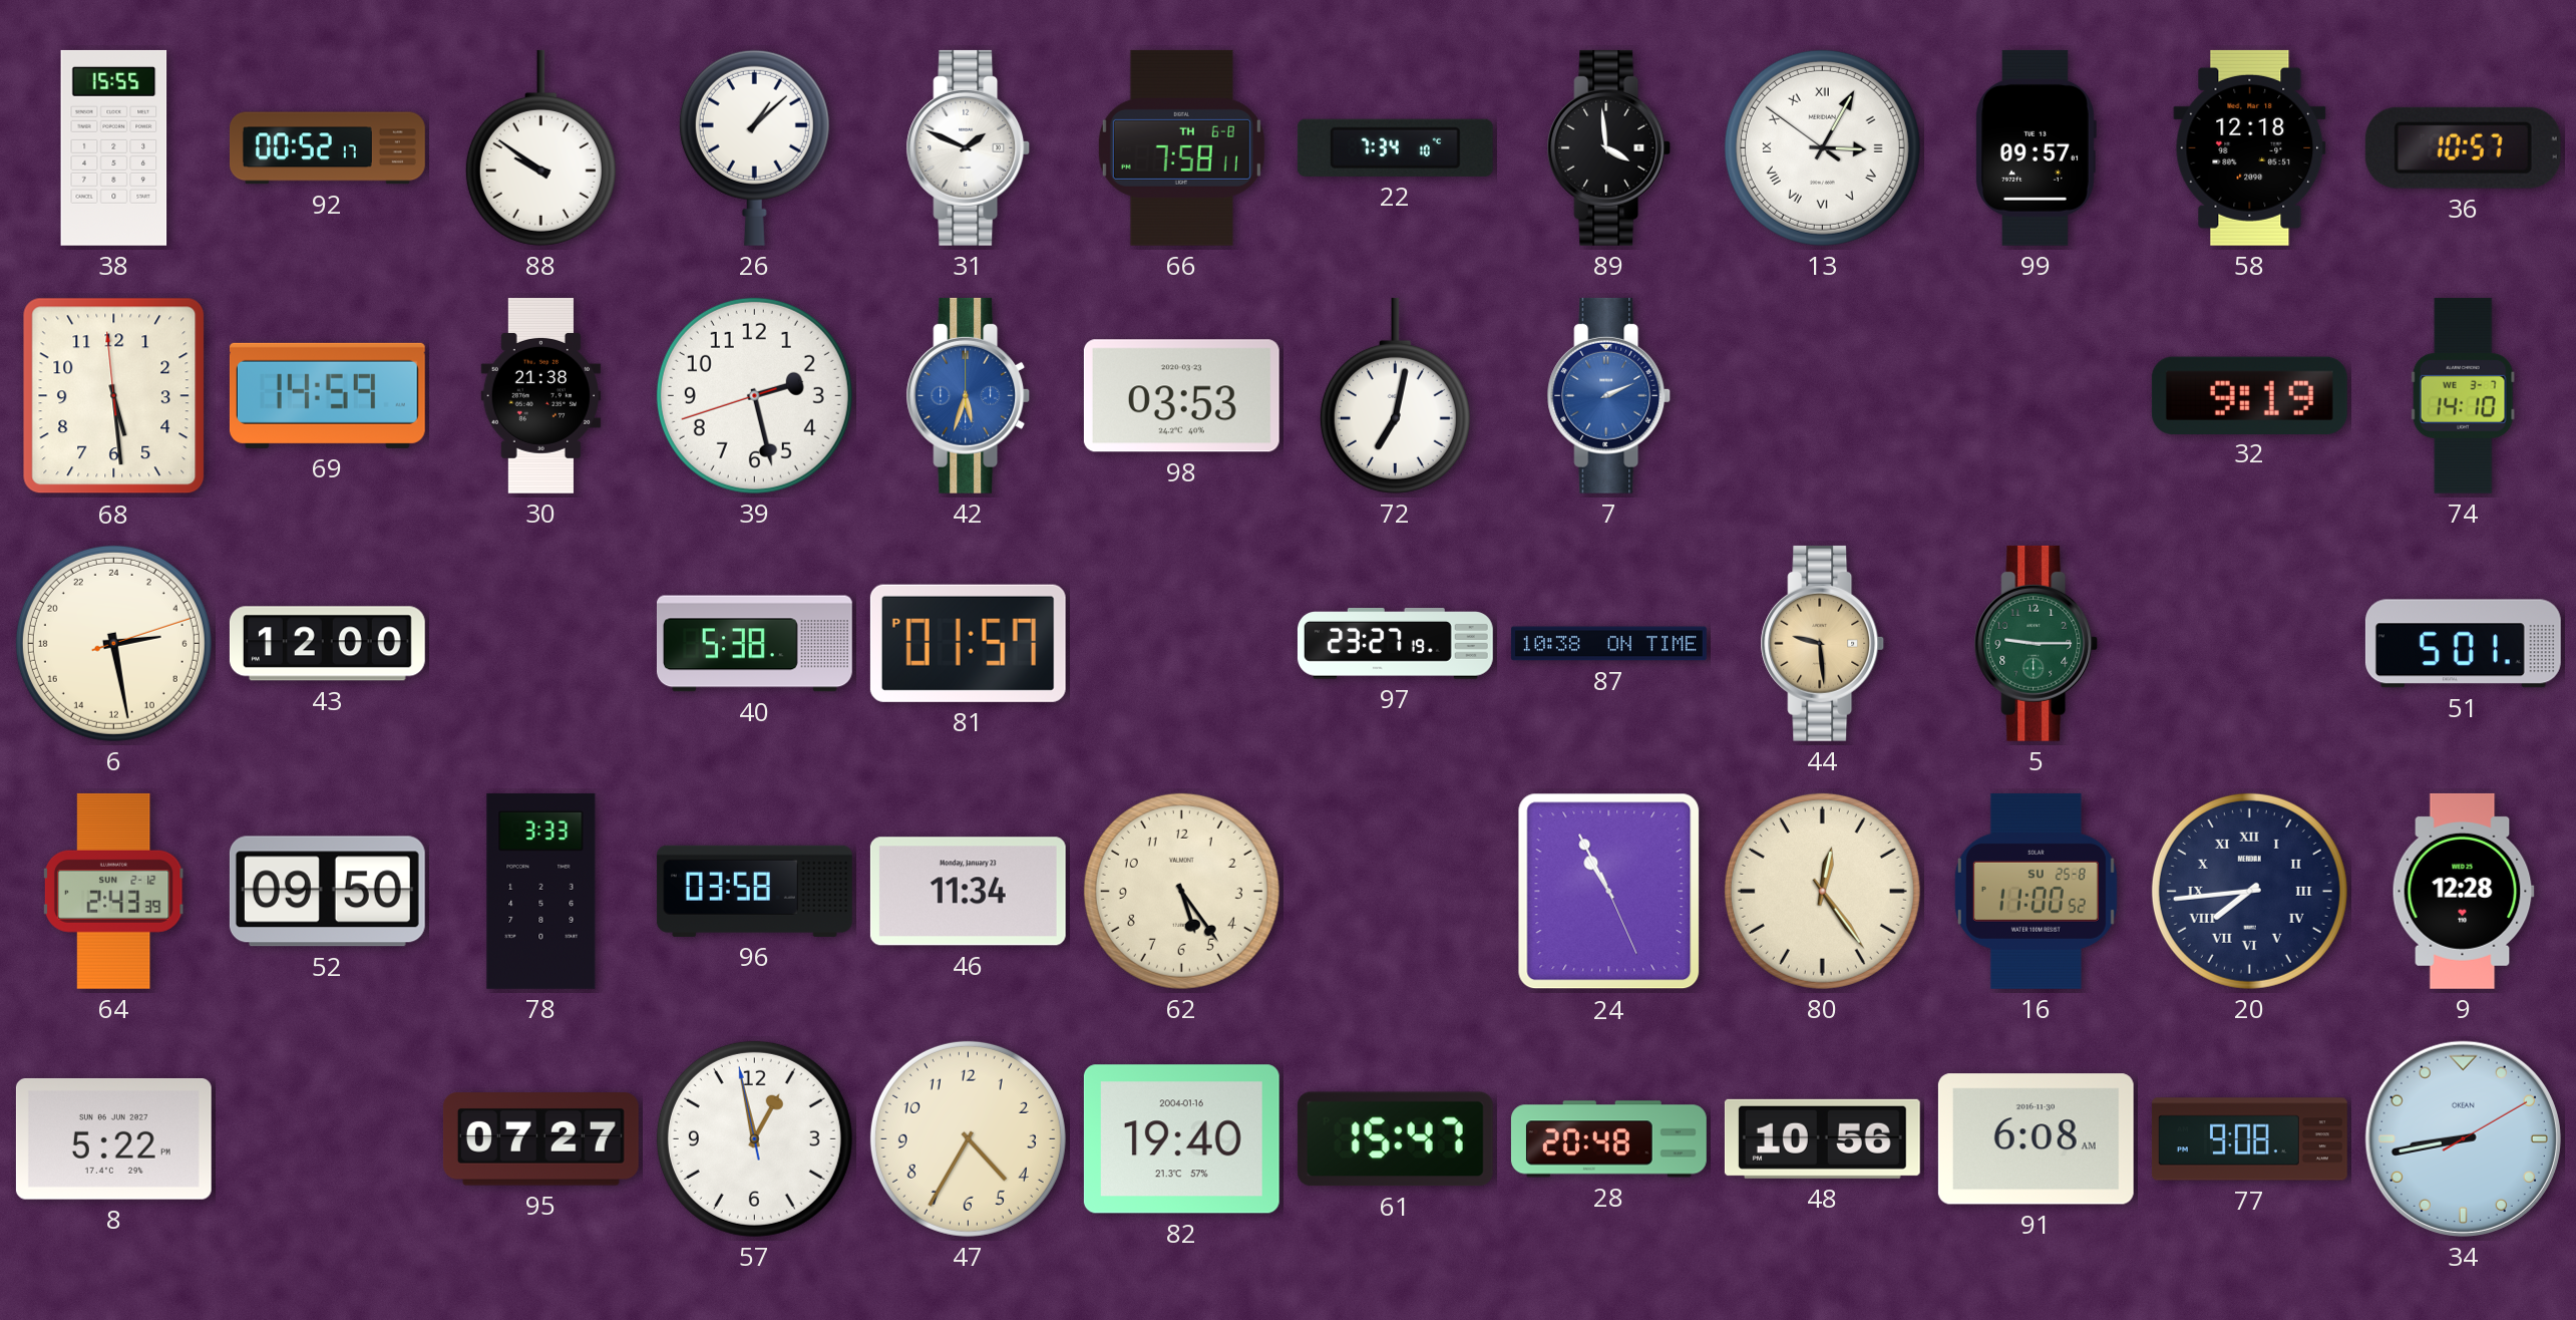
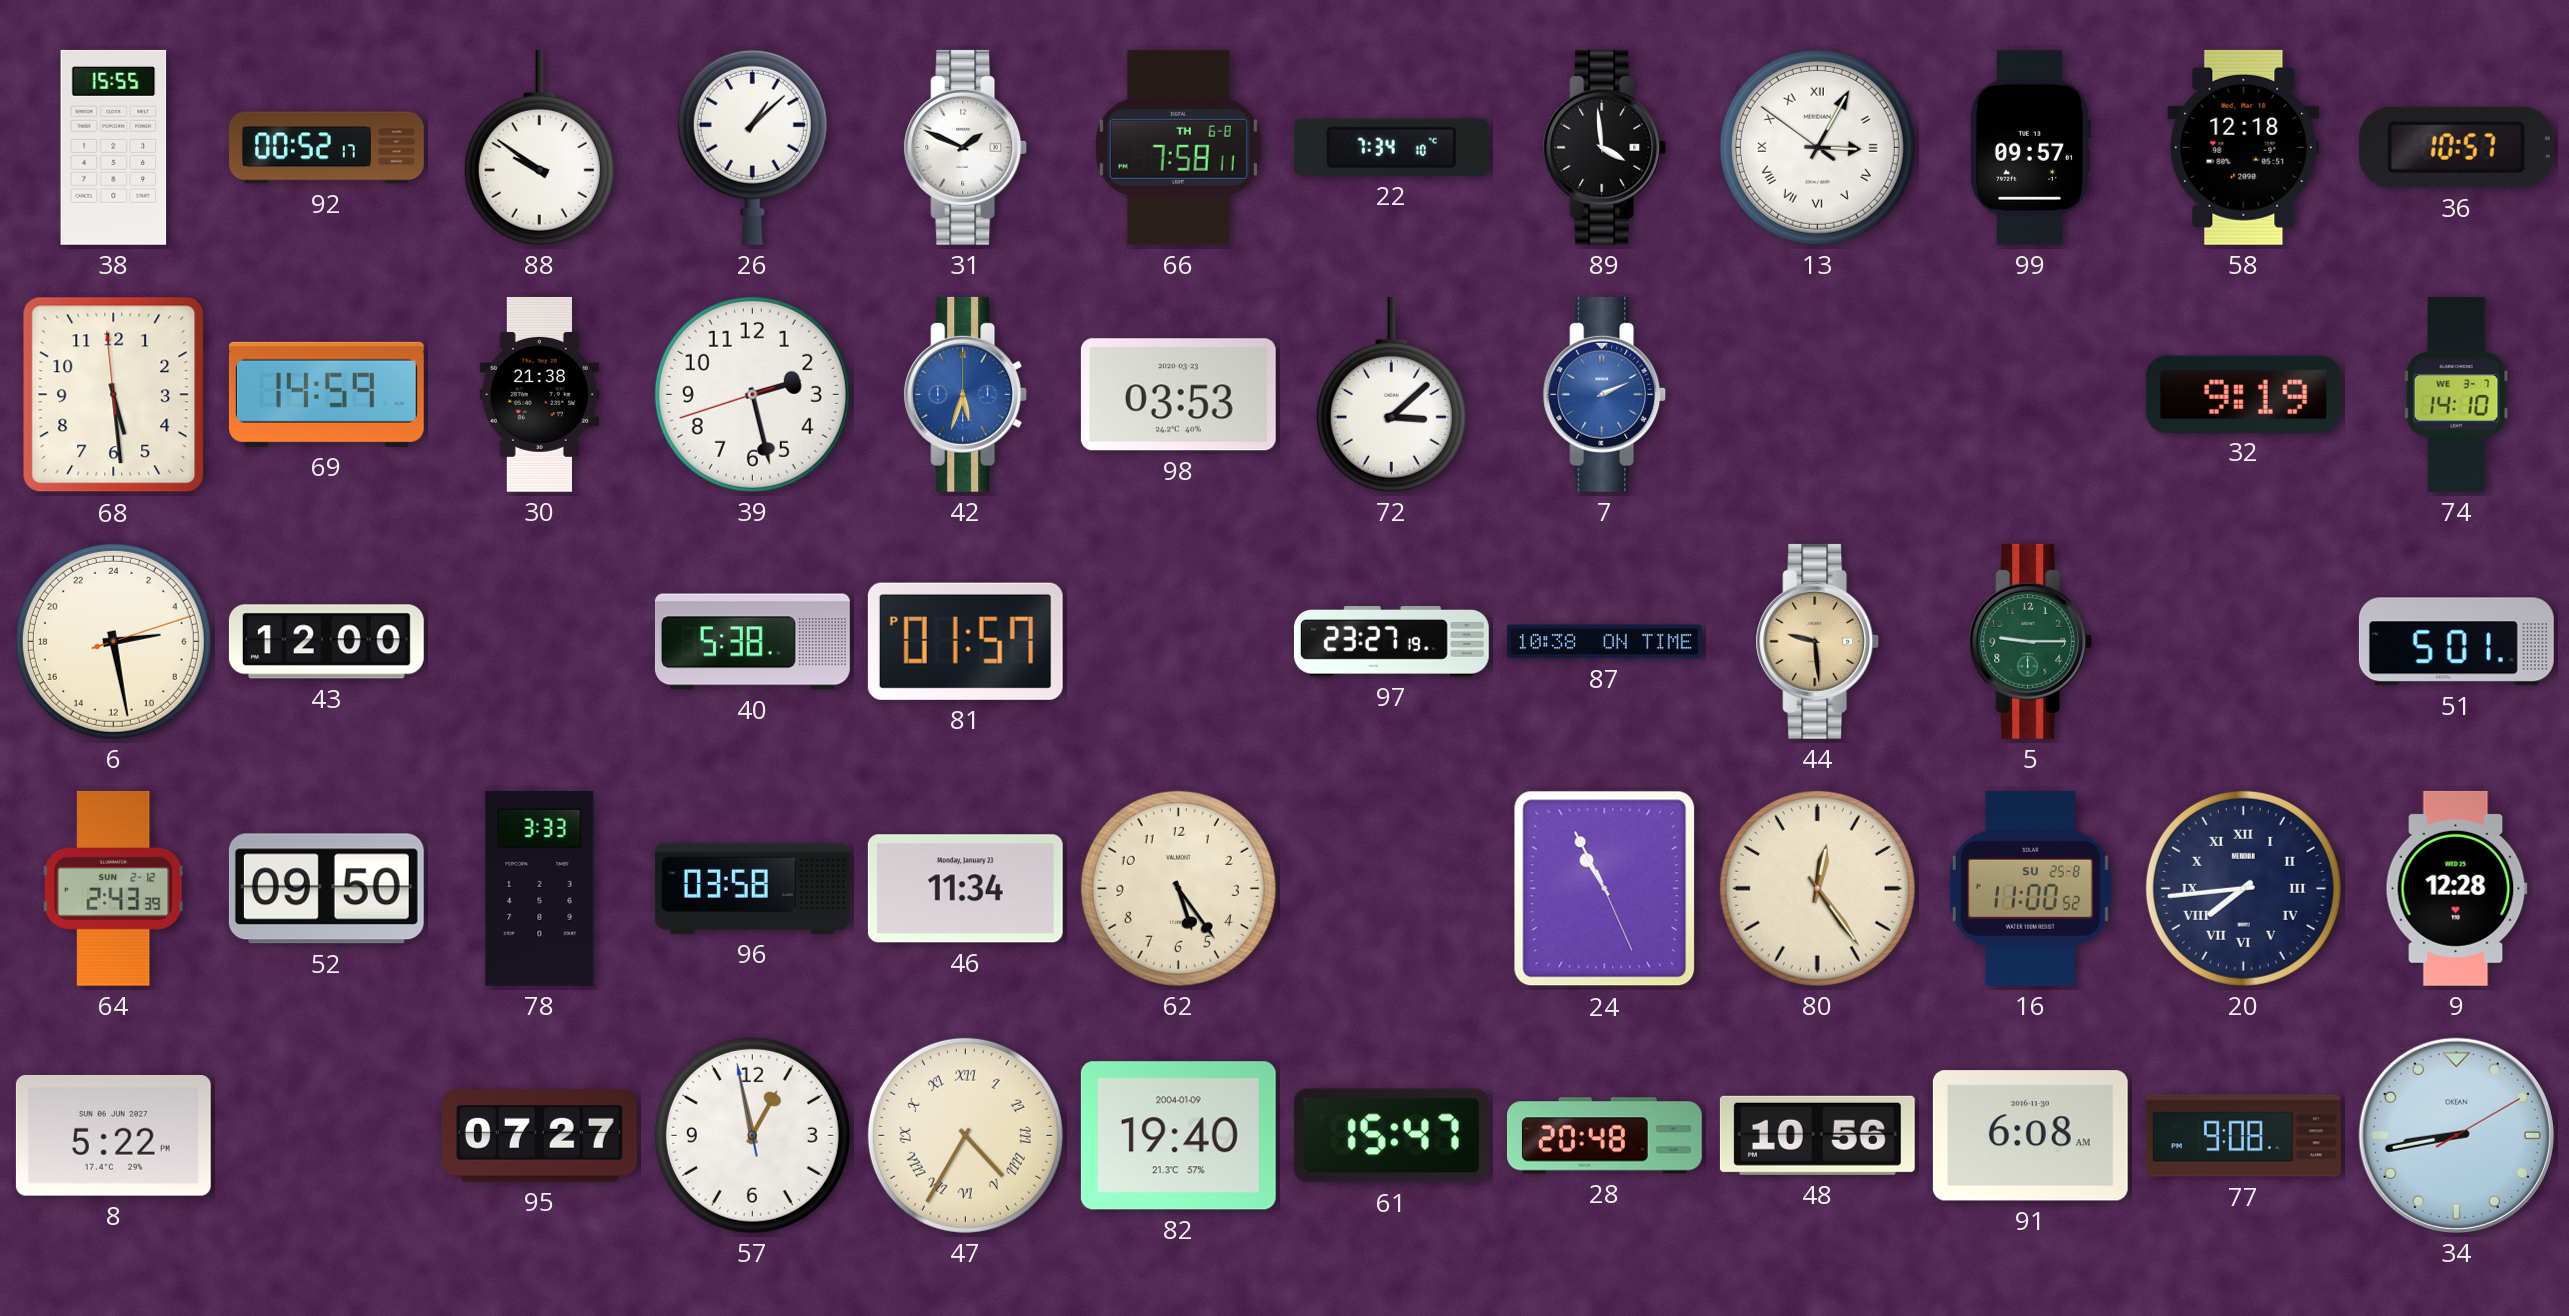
72: 7:02 -> 3:08 (1391, 394)
47 numerals: Arabic -> Roman (965, 1135)
82 date: 2004-01-16 -> 2004-01-09 (1178, 1136)
